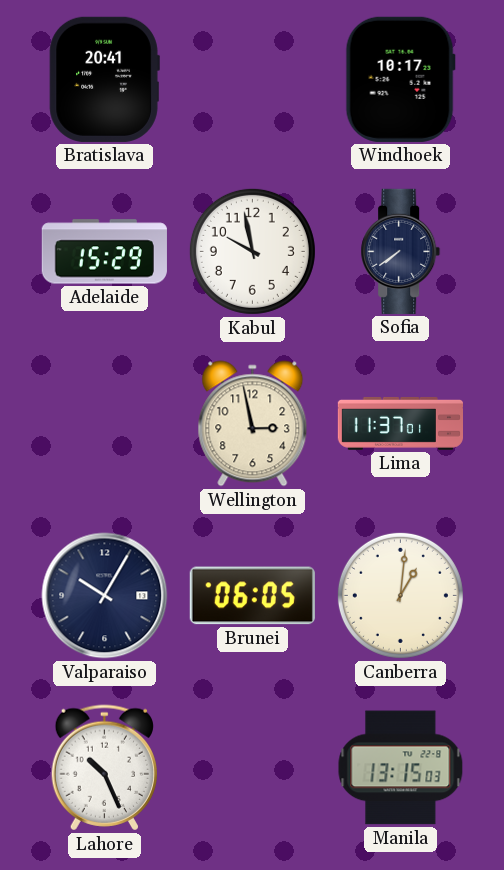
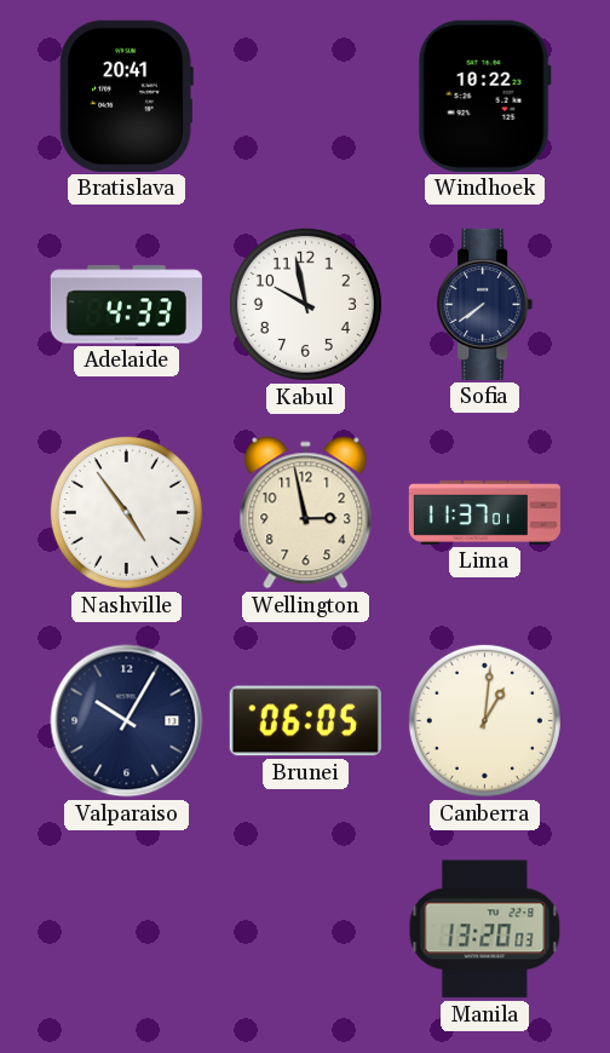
Windhoek: 10:17 -> 10:22 (484, 96)
Adelaide: 15:29 -> 4:33 (126, 305)
Nashville: none -> 4:54 (126, 512)
Lahore: 10:26 -> none (104, 768)
Manila: 13:15 -> 13:20 (485, 930)
